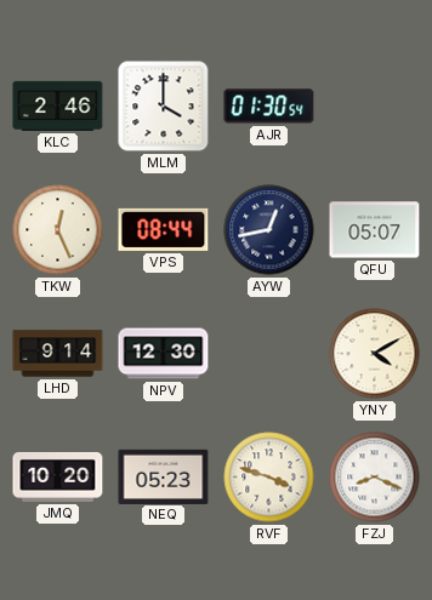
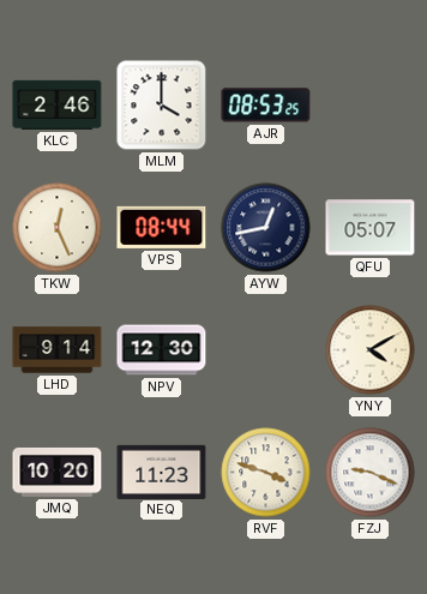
AJR: 01:30 -> 08:53 (266, 106)
NEQ: 05:23 -> 11:23 (162, 472)
FZJ: 8:19 -> 9:19 (371, 473)
